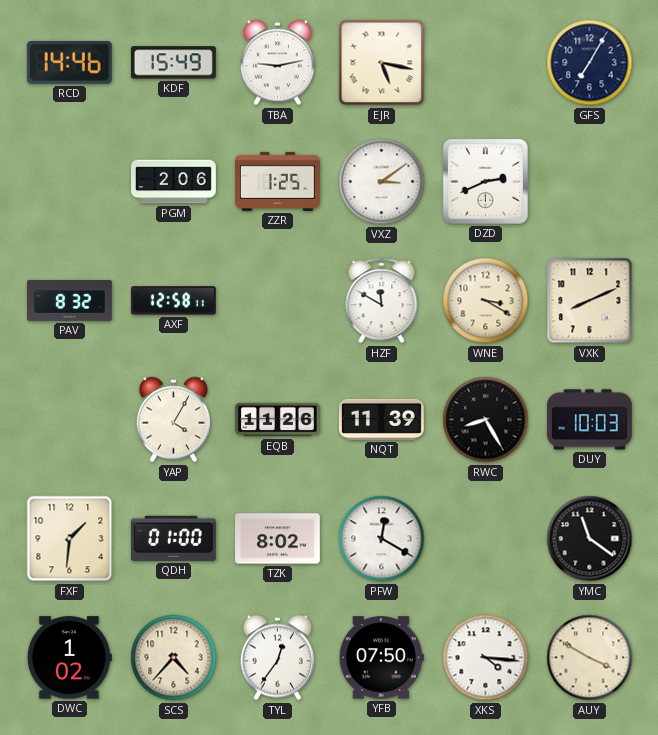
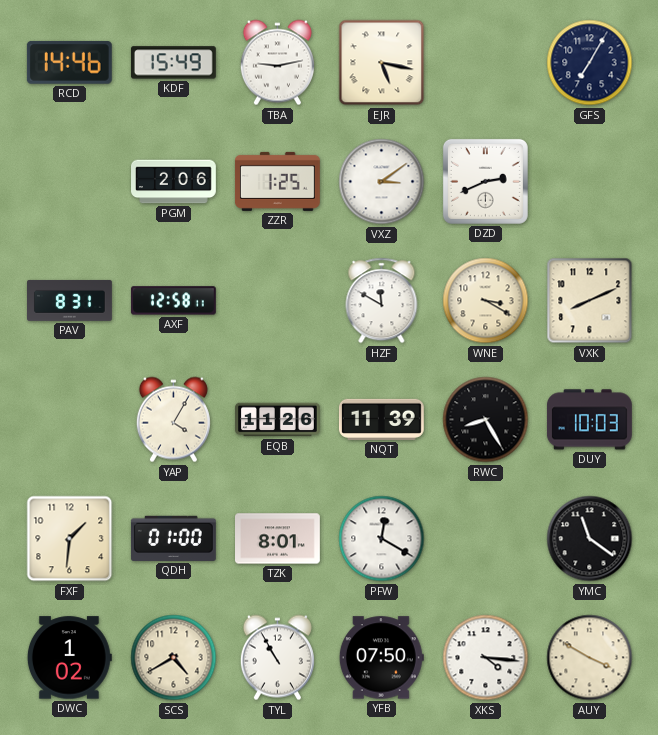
PAV: 8:32 -> 8:31 (70, 300)
TZK: 8:02 -> 8:01 (278, 539)
SCS: 4:37 -> 4:40 (174, 658)
TYL: 12:36 -> 10:55 (277, 658)
